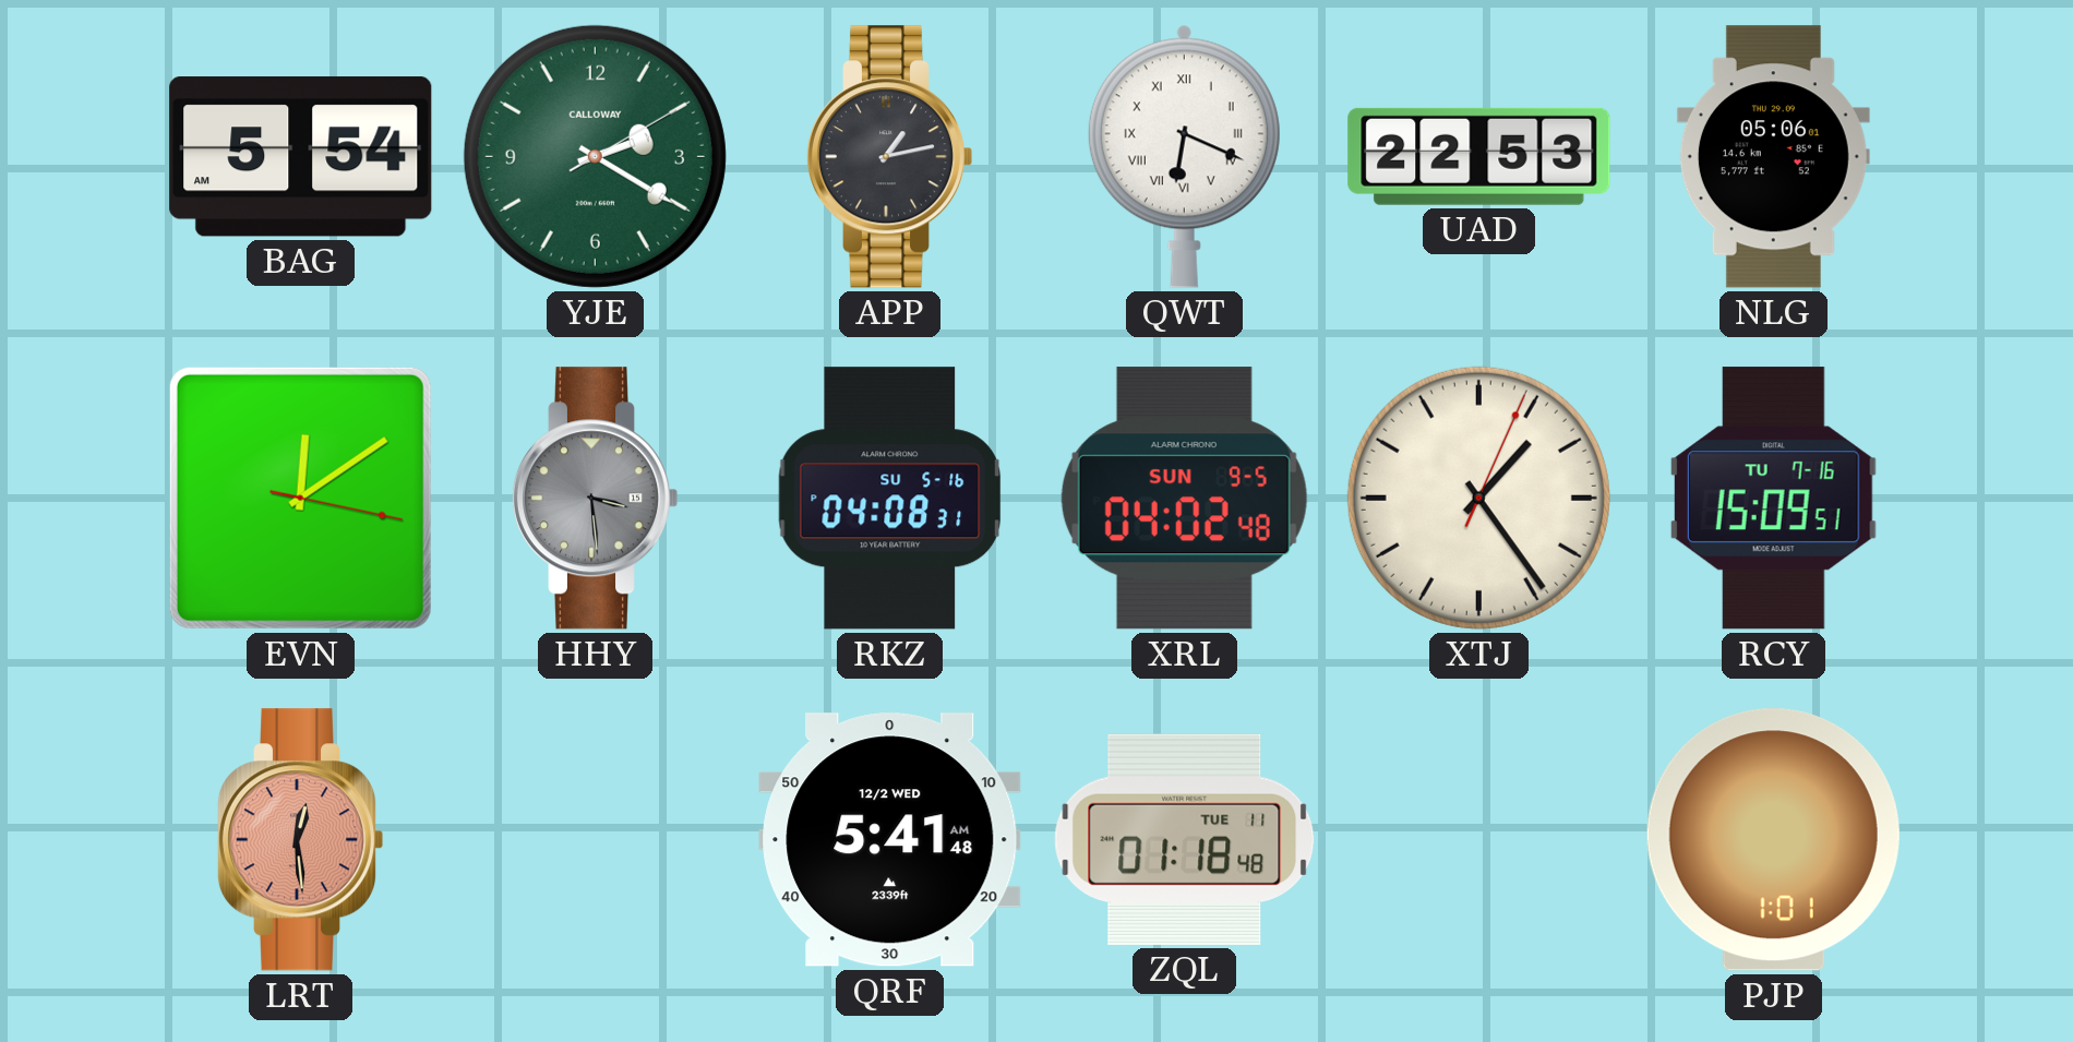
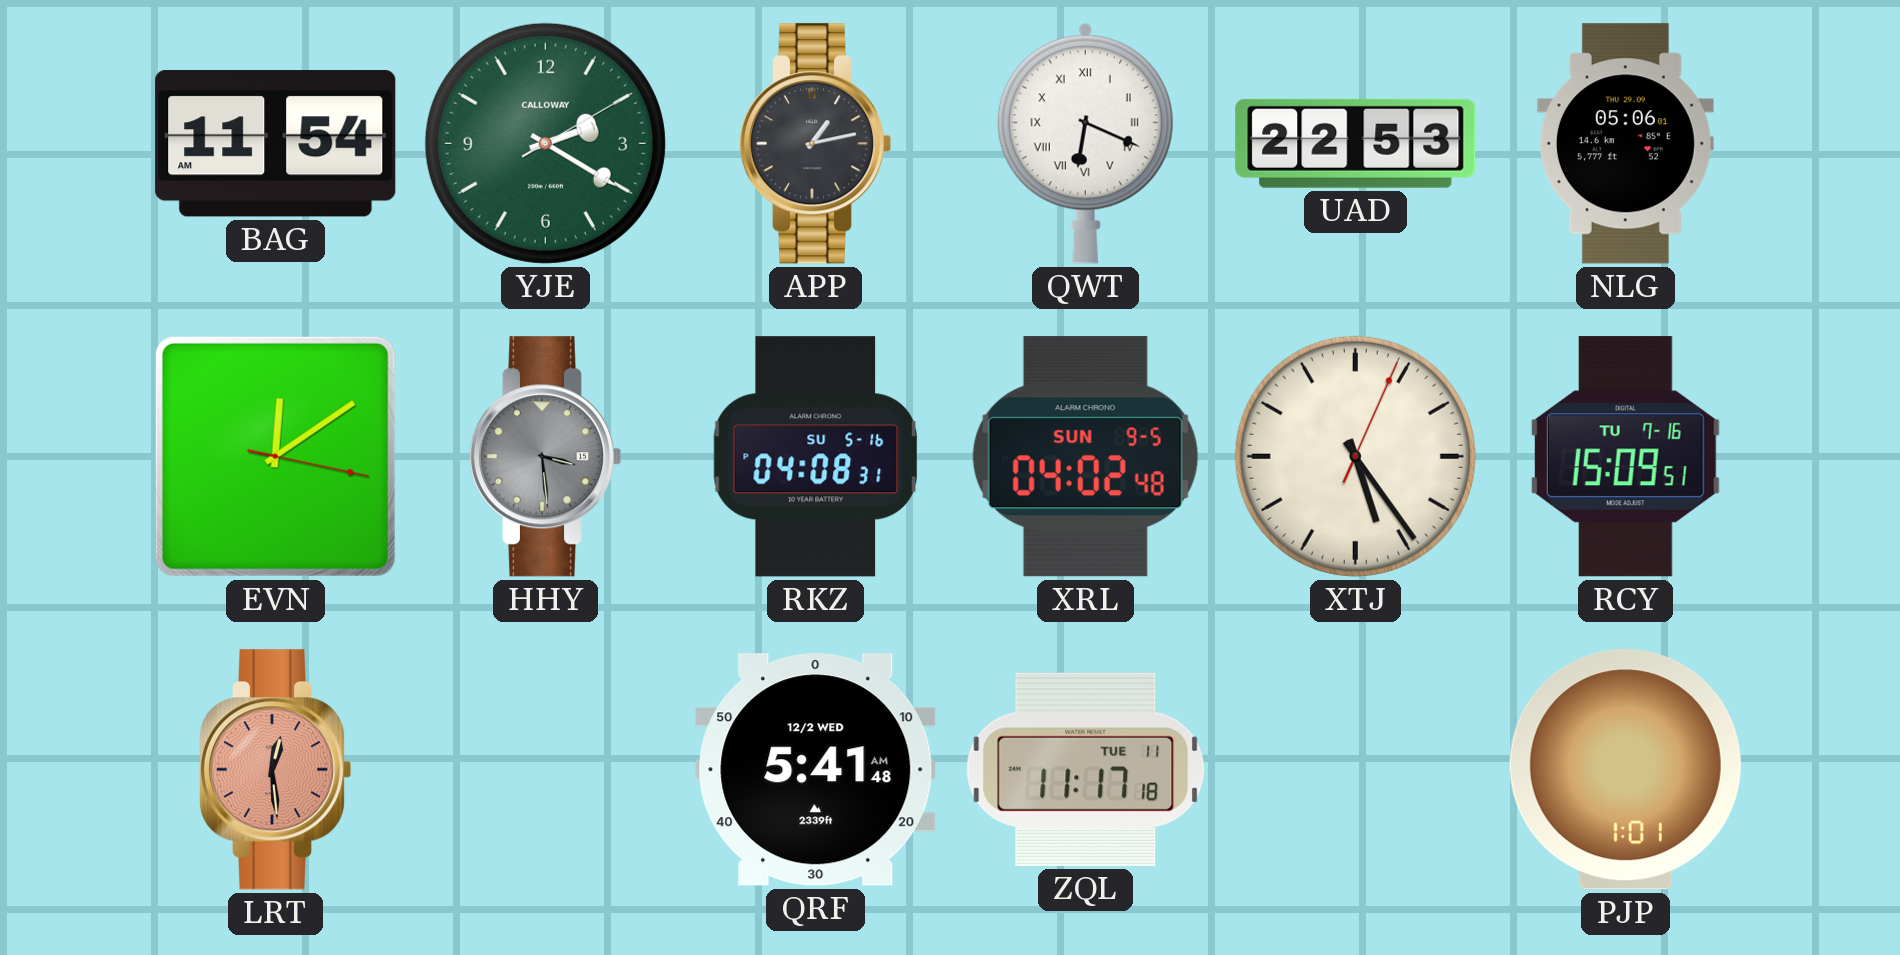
BAG: 5:54 -> 11:54 (276, 144)
XTJ: 1:24 -> 5:24 (1355, 456)
ZQL: 01:18 -> 11:17 (1086, 769)
